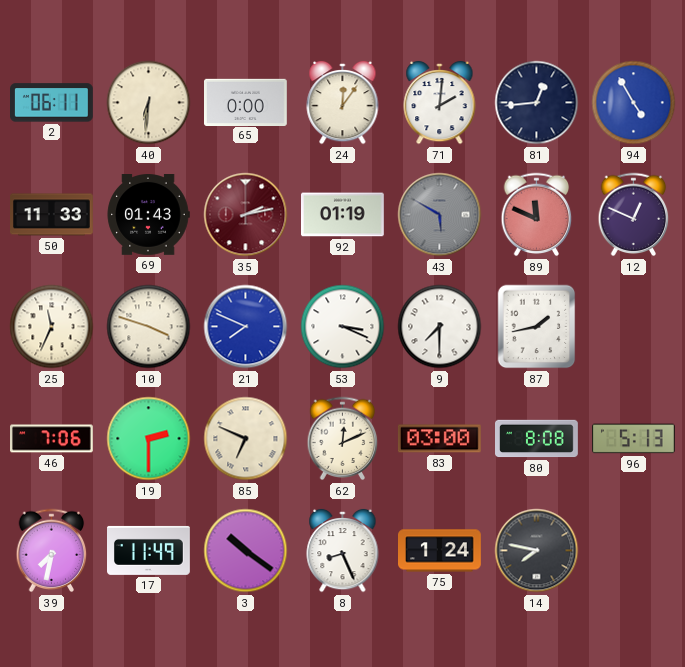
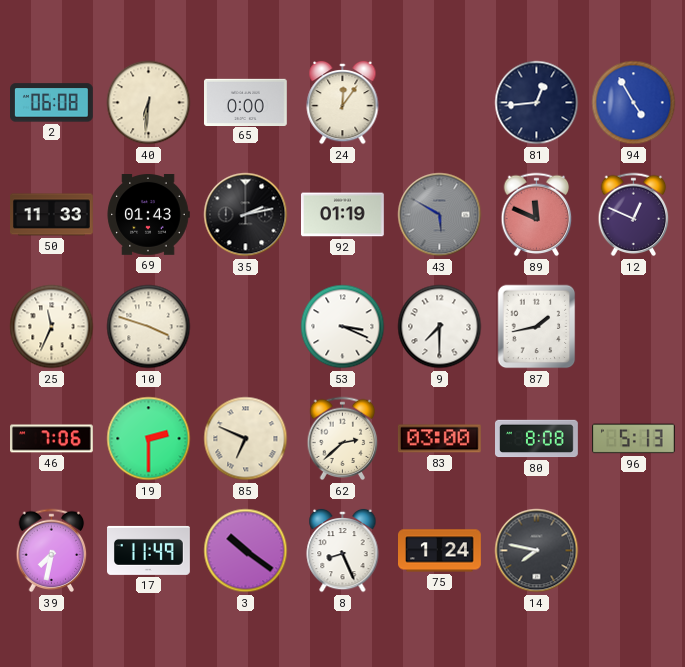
2: 06:11 -> 06:08 (52, 103)
71: 2:01 -> none (440, 103)
35 dial: burgundy -> black (246, 215)
21: 7:49 -> none (246, 327)
62: 12:11 -> 2:38 (343, 439)
